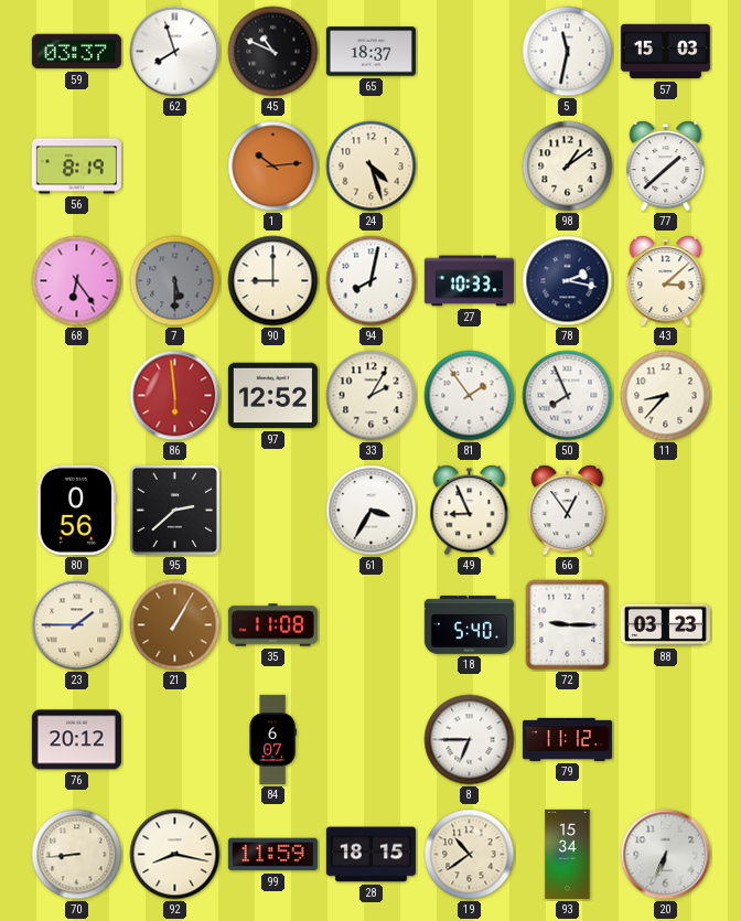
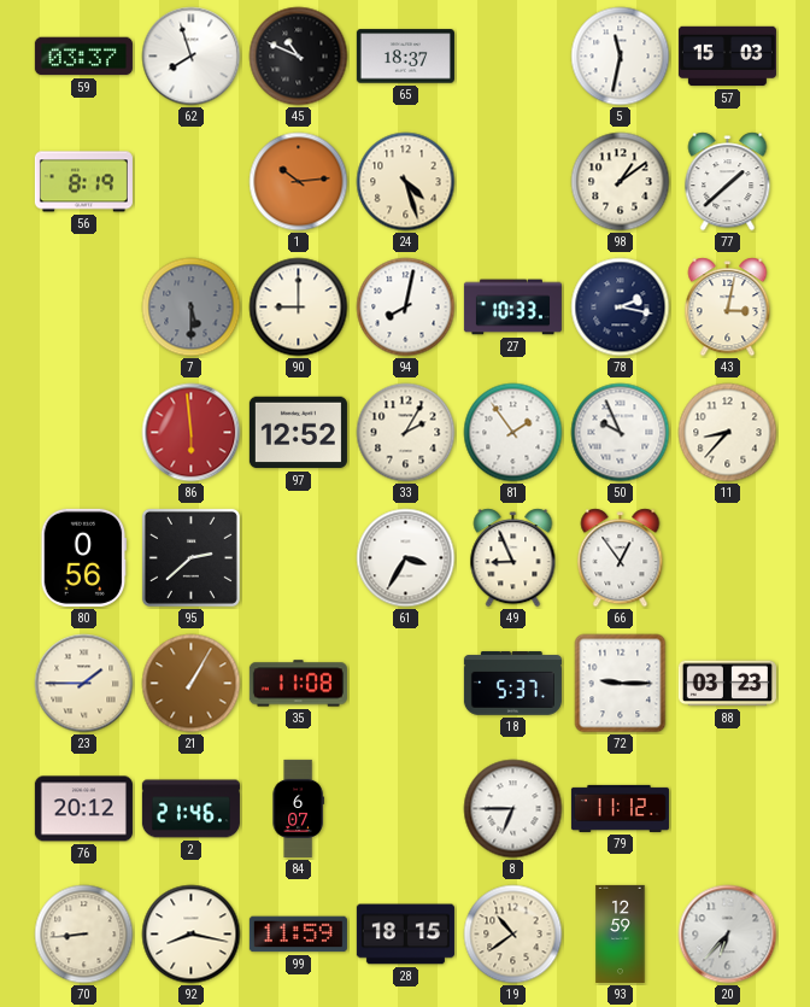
68: 6:24 -> none (77, 281)
43: 3:08 -> 3:02 (728, 308)
50: 7:56 -> 9:56 (621, 433)
18: 5:40 -> 5:37 (512, 684)
2: none -> 21:46 (190, 809)
93: 15:34 -> 12:59 (621, 933)
20: 6:34 -> 6:37 (728, 935)
